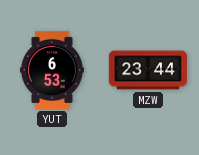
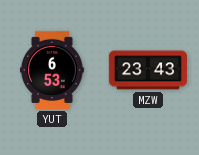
MZW: 23:44 -> 23:43 (148, 70)
